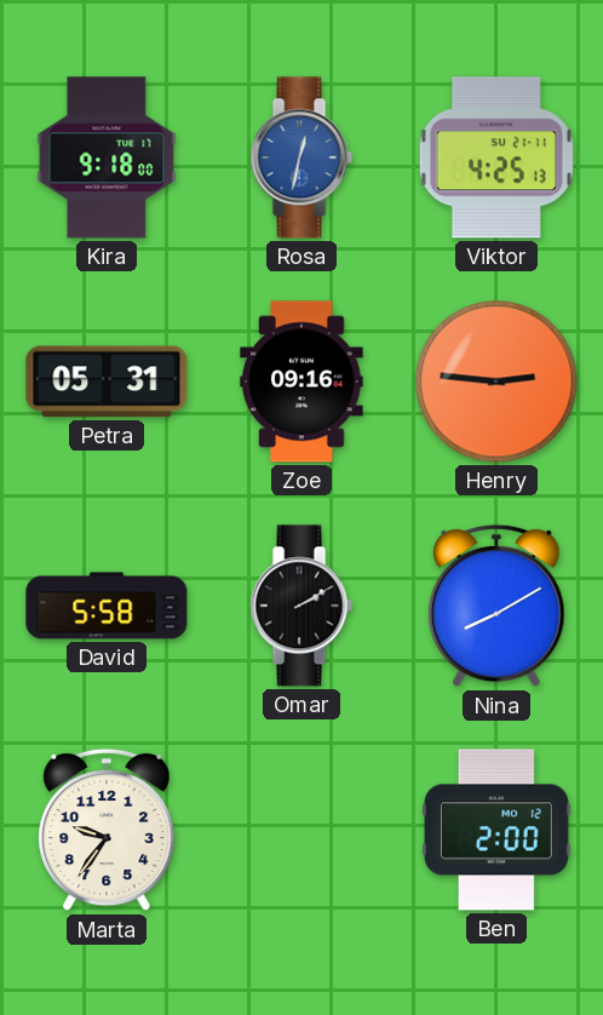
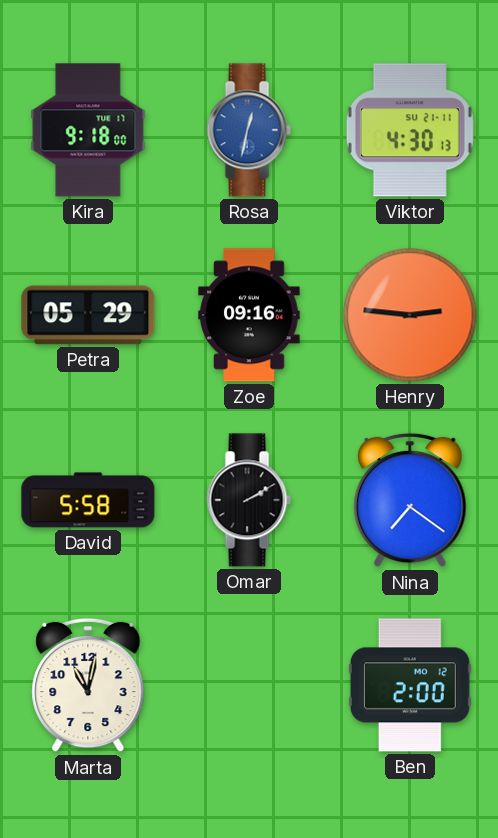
Viktor: 4:25 -> 4:30 (410, 130)
Petra: 05:31 -> 05:29 (88, 315)
Nina: 8:10 -> 7:21 (410, 500)
Marta: 9:36 -> 11:02 (88, 685)
